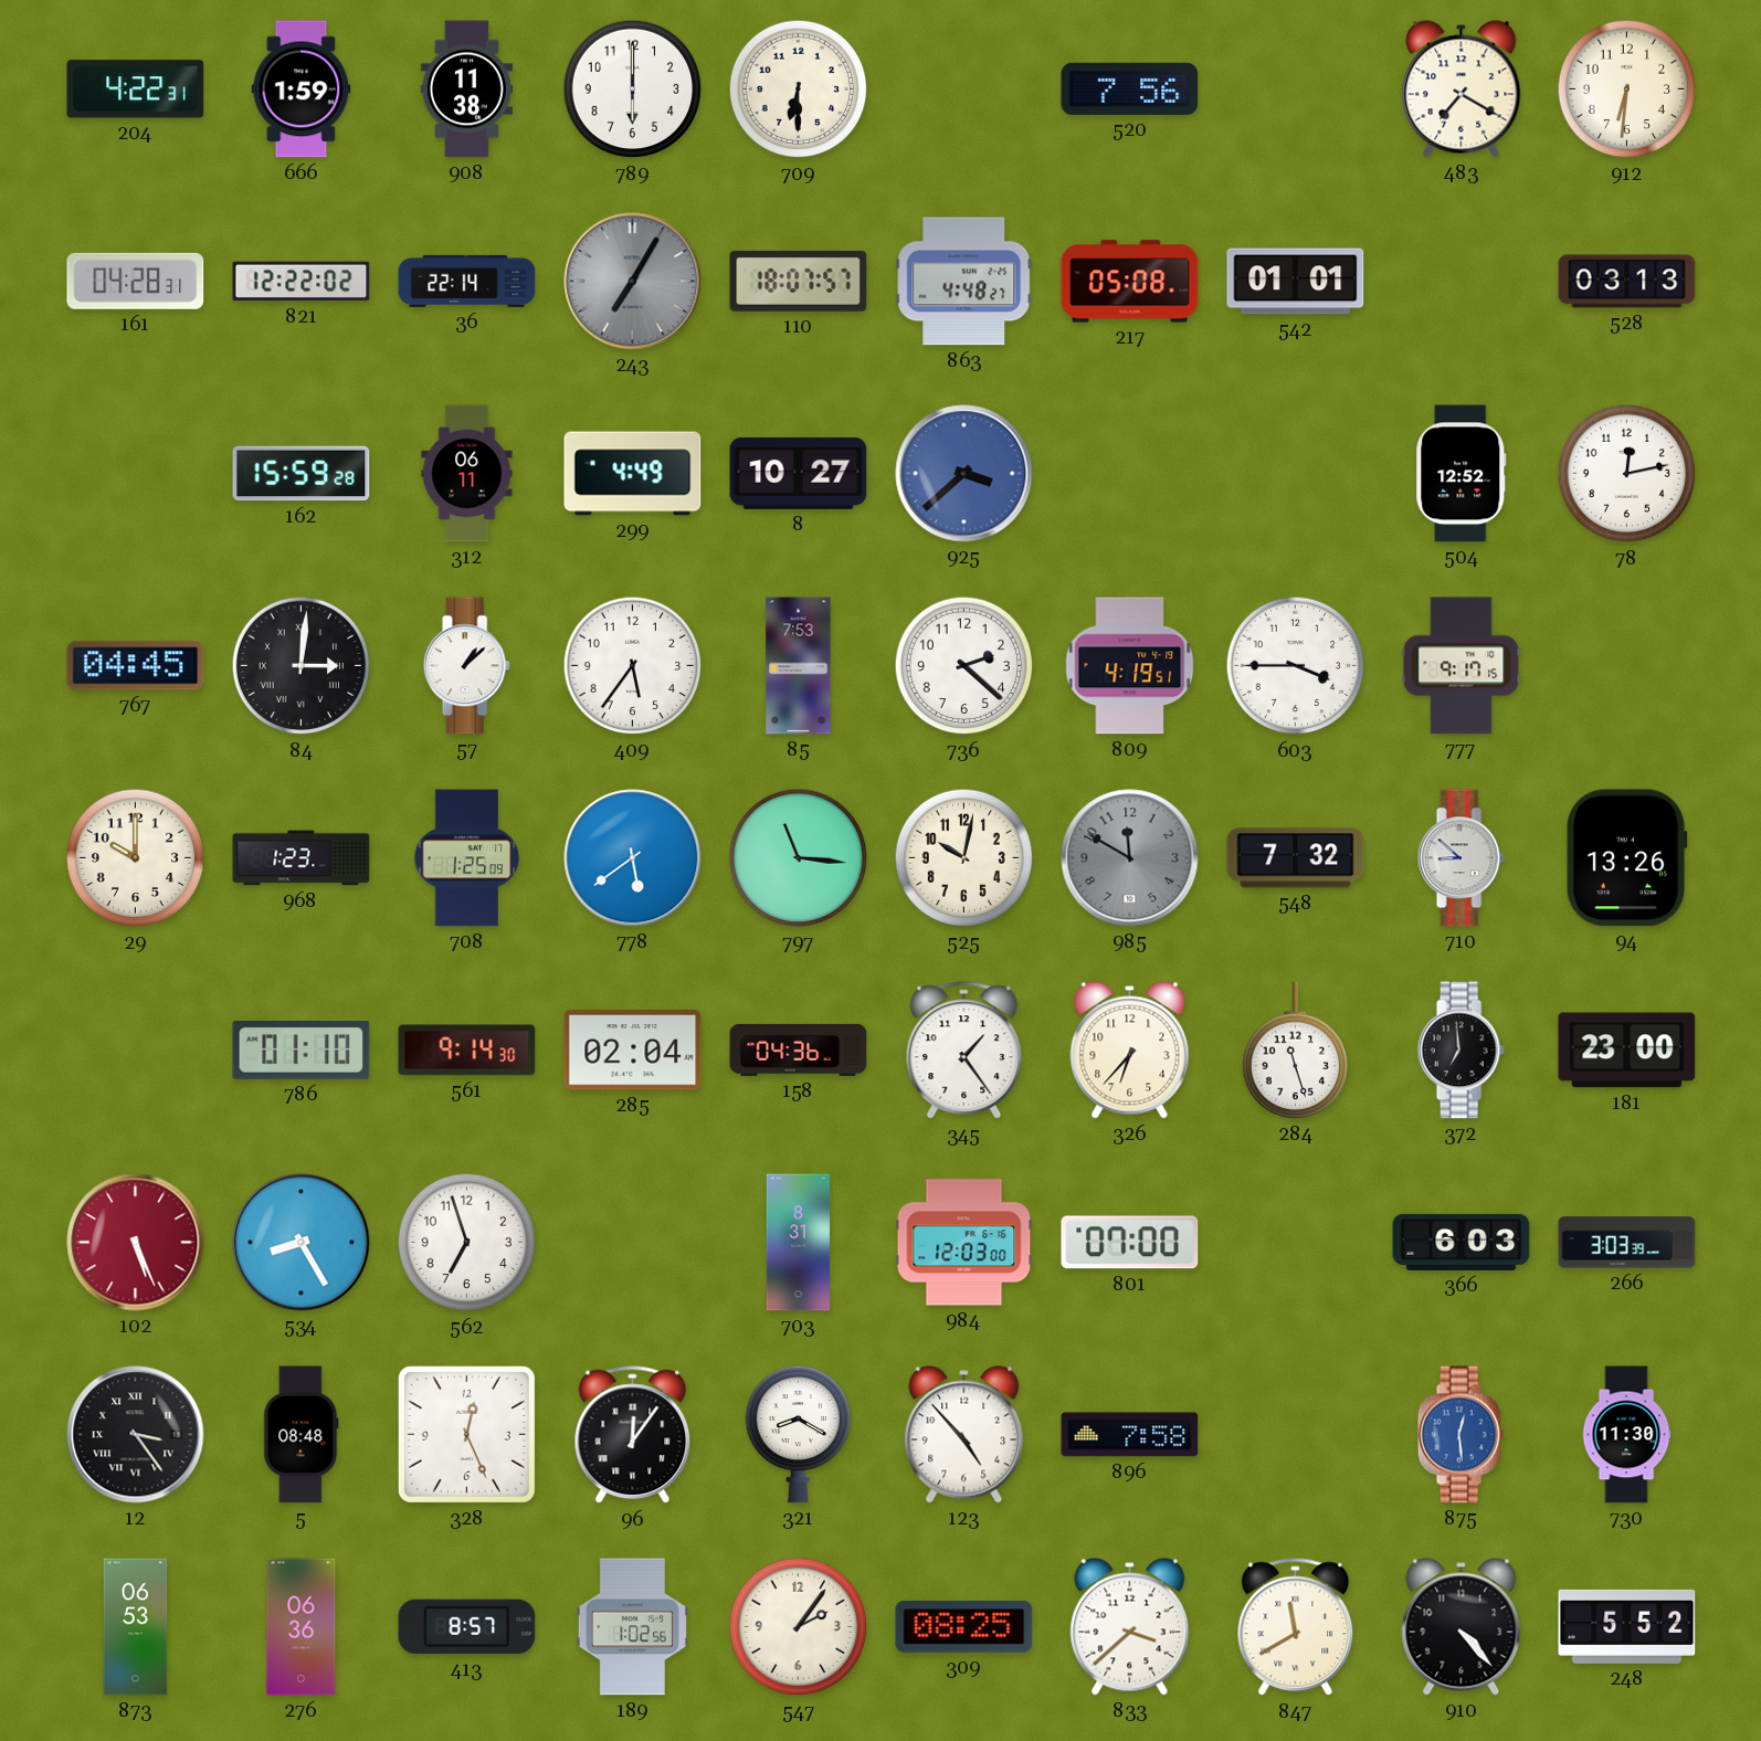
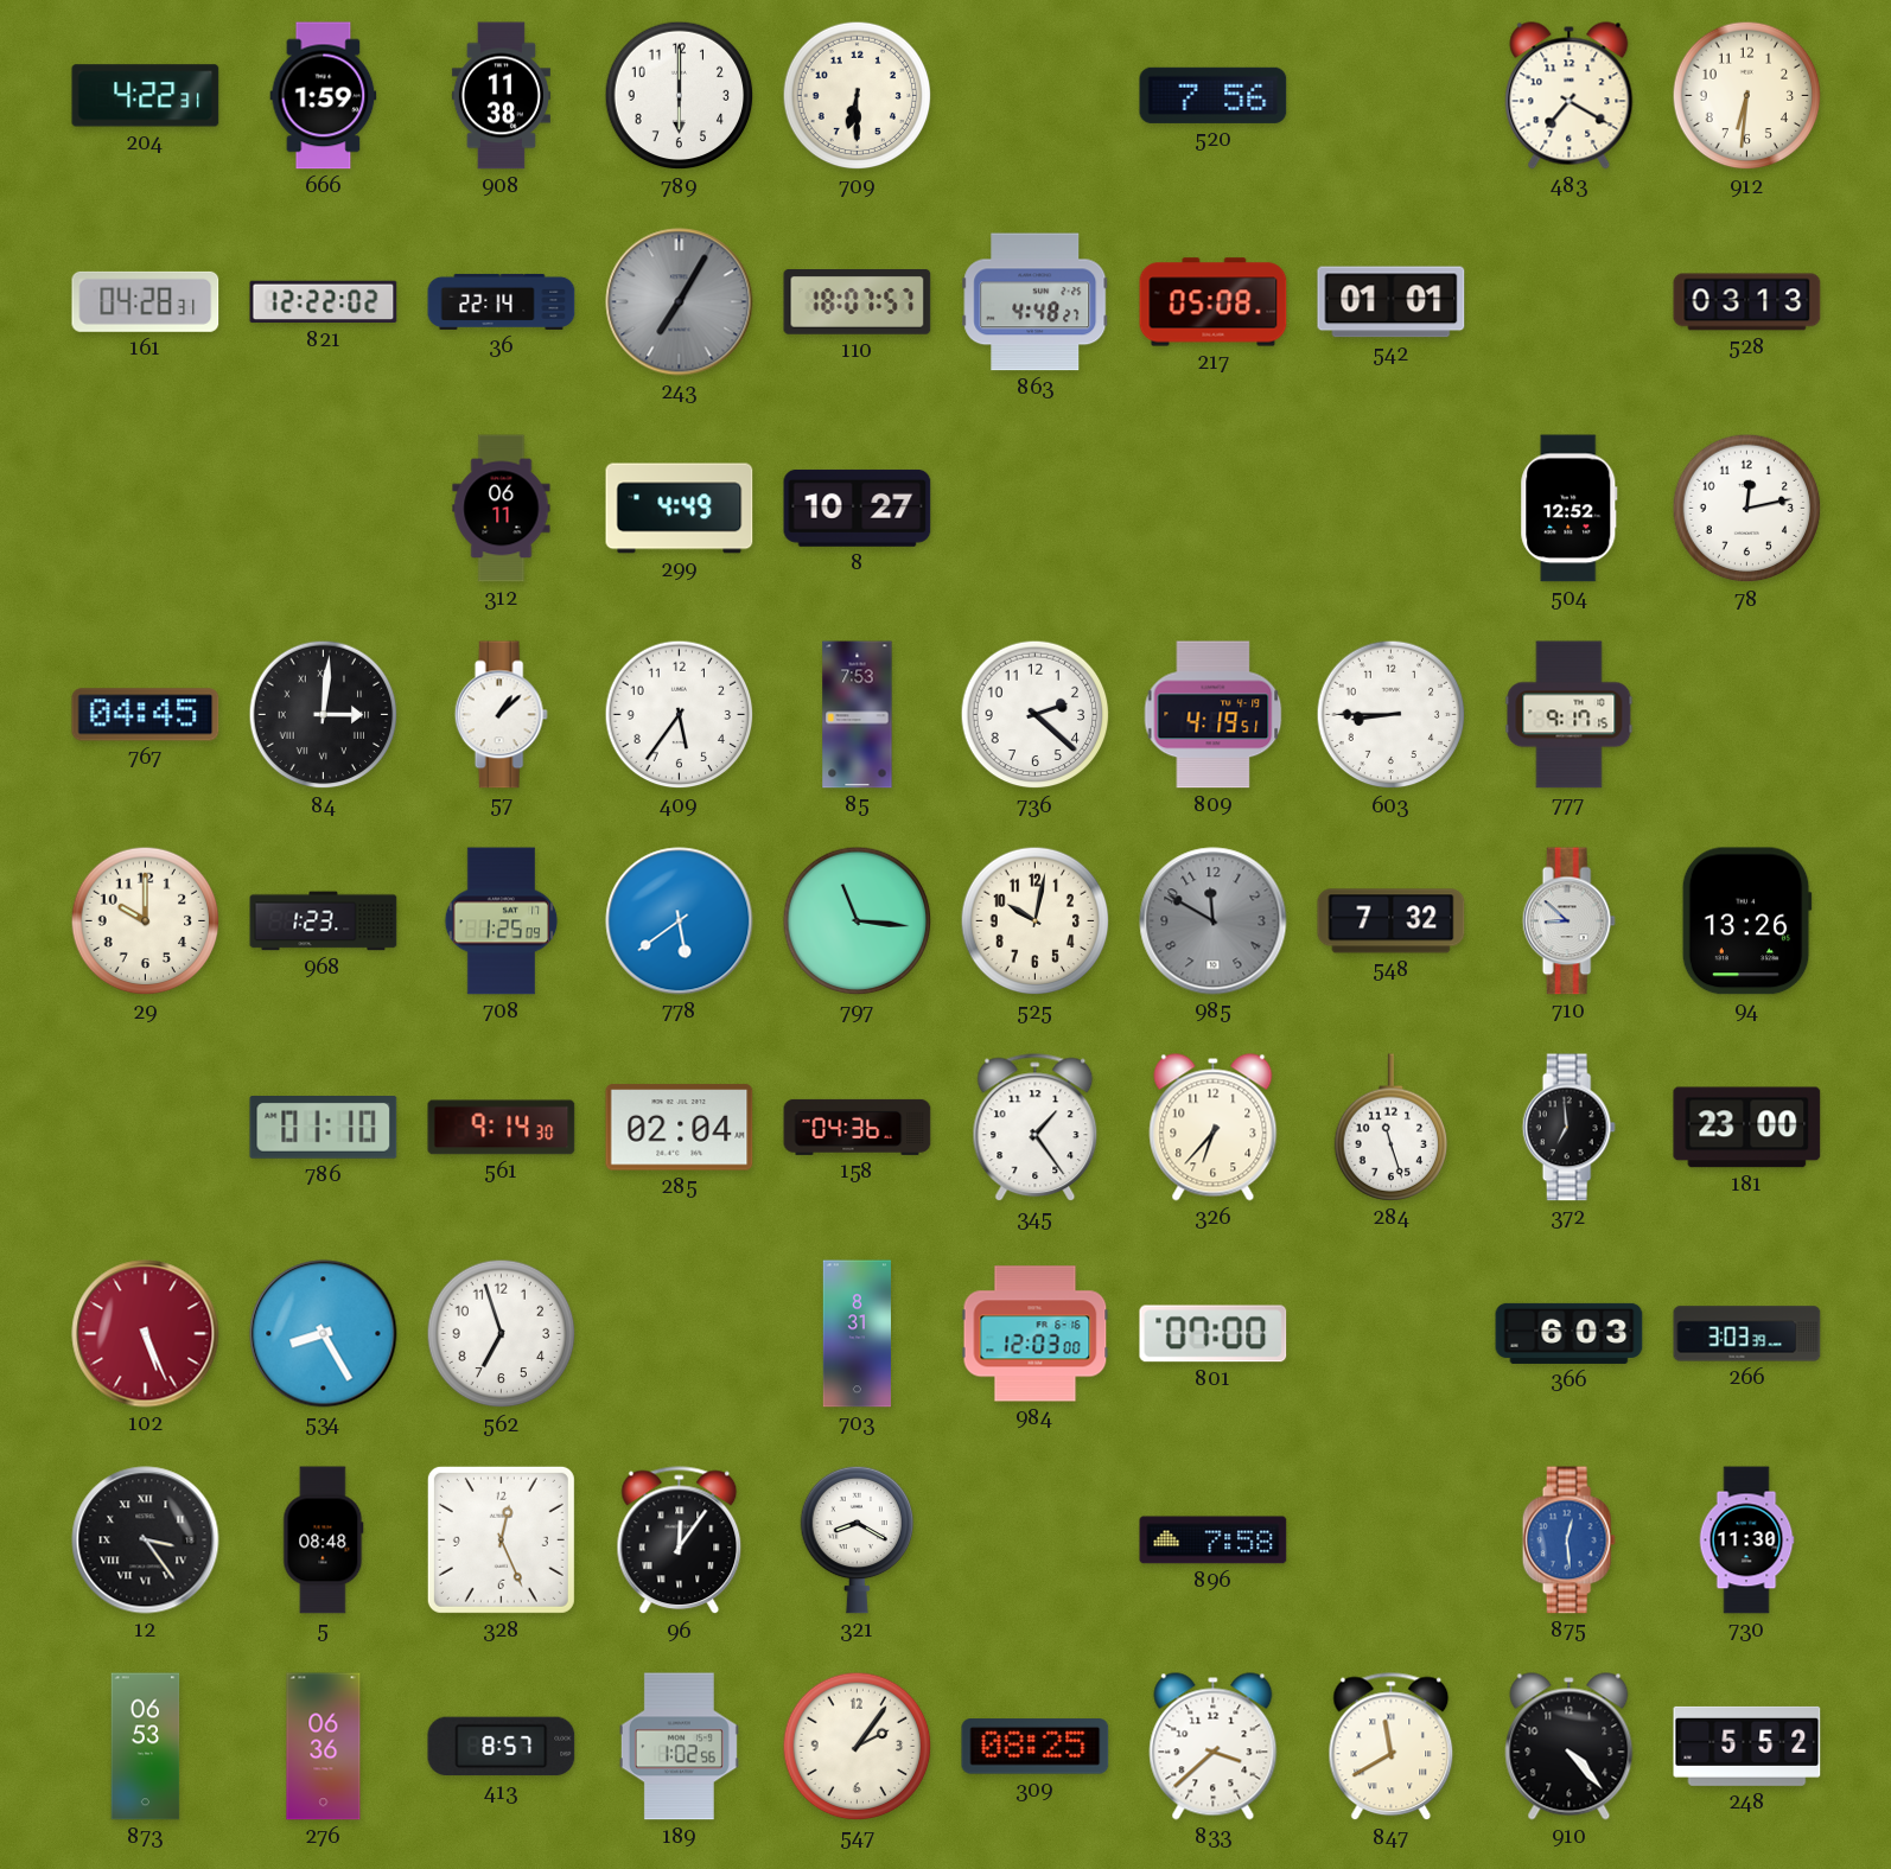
162: 15:59 -> none (302, 474)
925: 3:38 -> none (964, 474)
603: 3:45 -> 8:45 (1392, 715)
123: 4:53 -> none (964, 1435)
